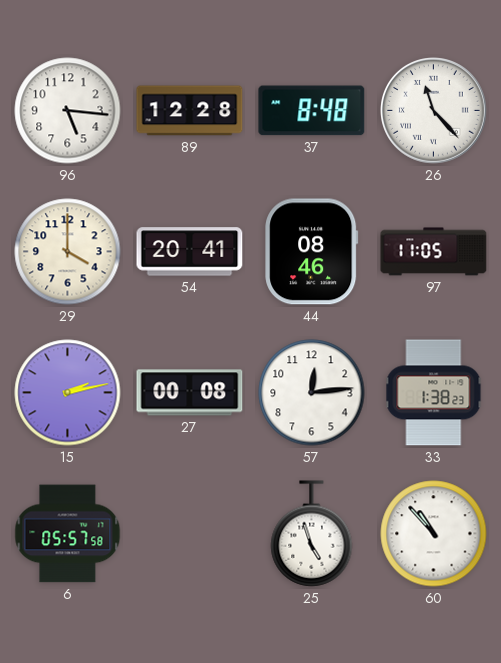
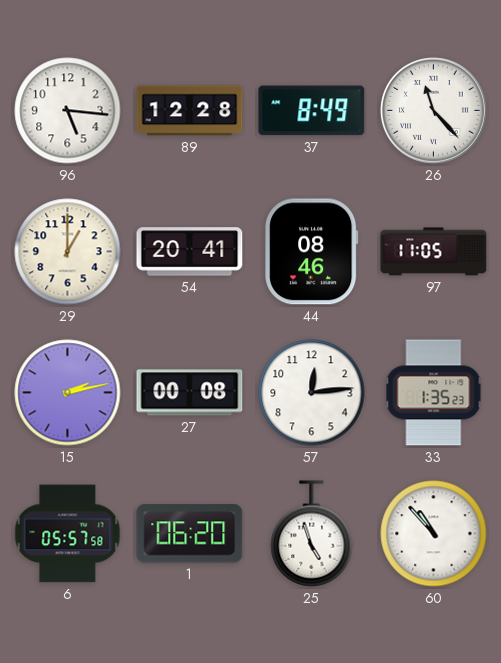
37: 8:48 -> 8:49 (312, 111)
29: 4:00 -> 1:00 (68, 252)
33: 1:38 -> 1:35 (434, 393)
1: none -> 06:20 (190, 534)
